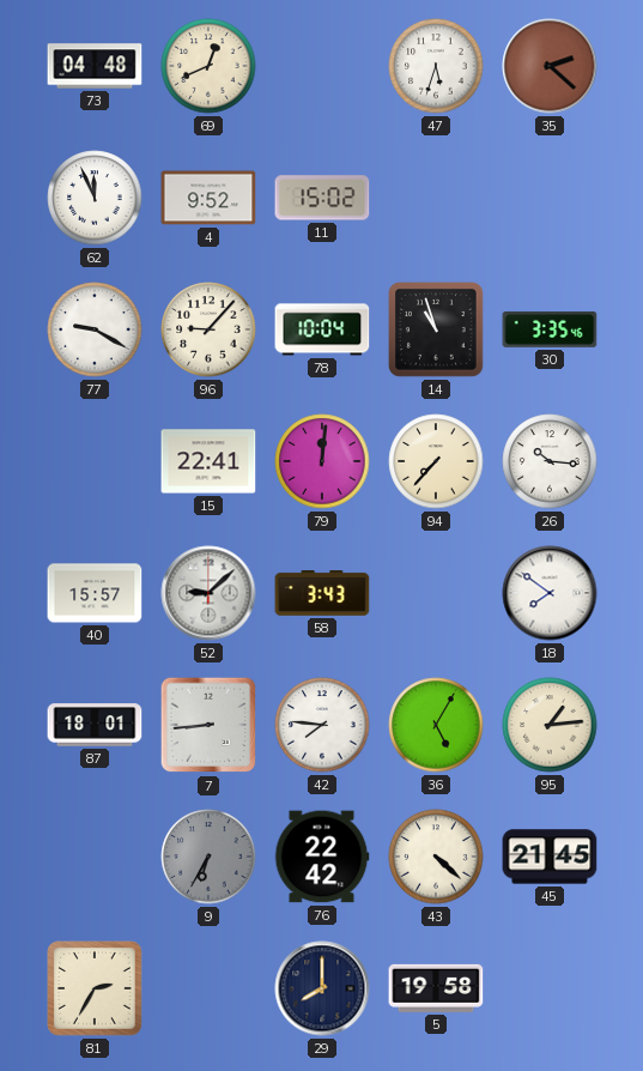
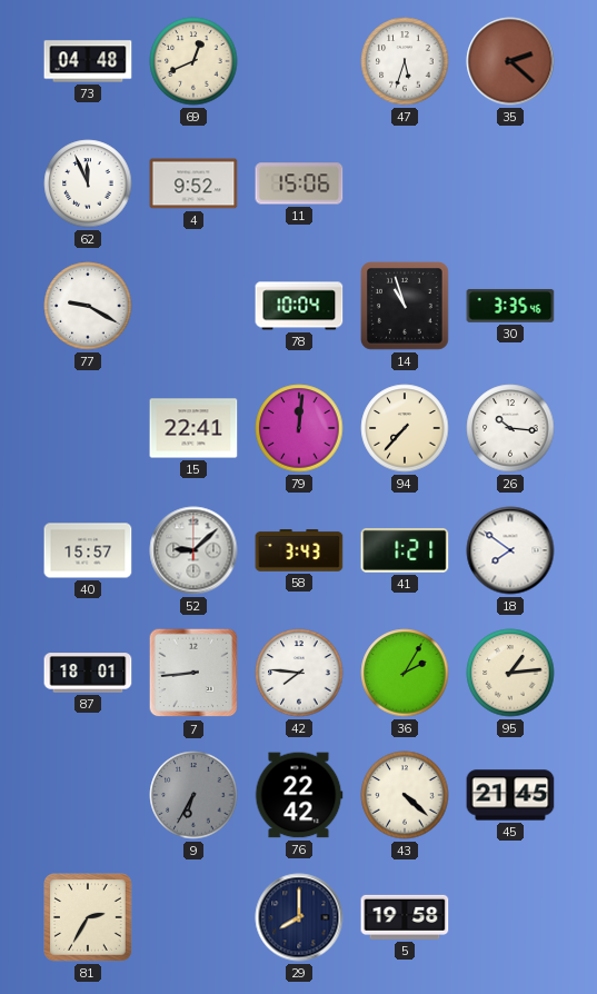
11: 15:02 -> 15:06 (299, 183)
96: 9:07 -> none (208, 329)
41: none -> 1:21 (405, 550)
36: 5:05 -> 2:05 (405, 673)
